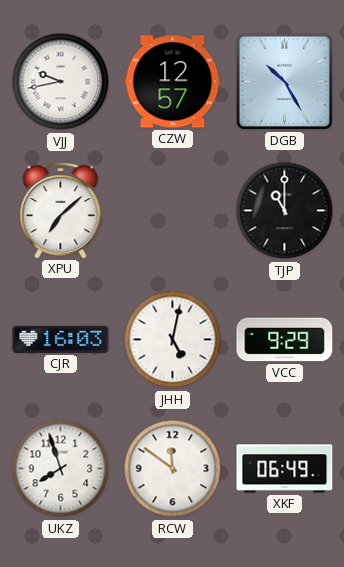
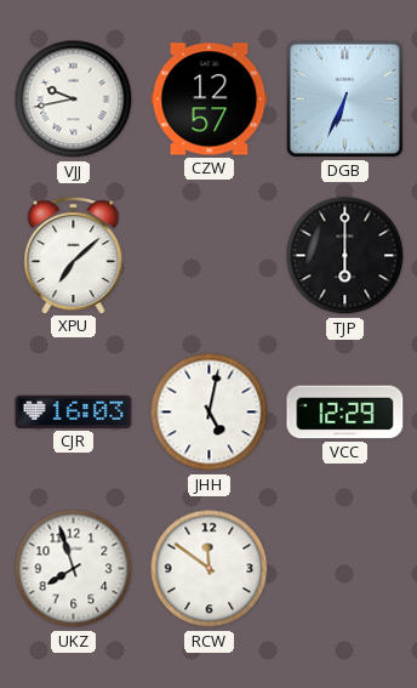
DGB: 10:25 -> 6:34 (344, 98)
TJP: 11:00 -> 6:00 (345, 256)
VCC: 9:29 -> 12:29 (345, 413)
XKF: 06:49 -> none (285, 469)
